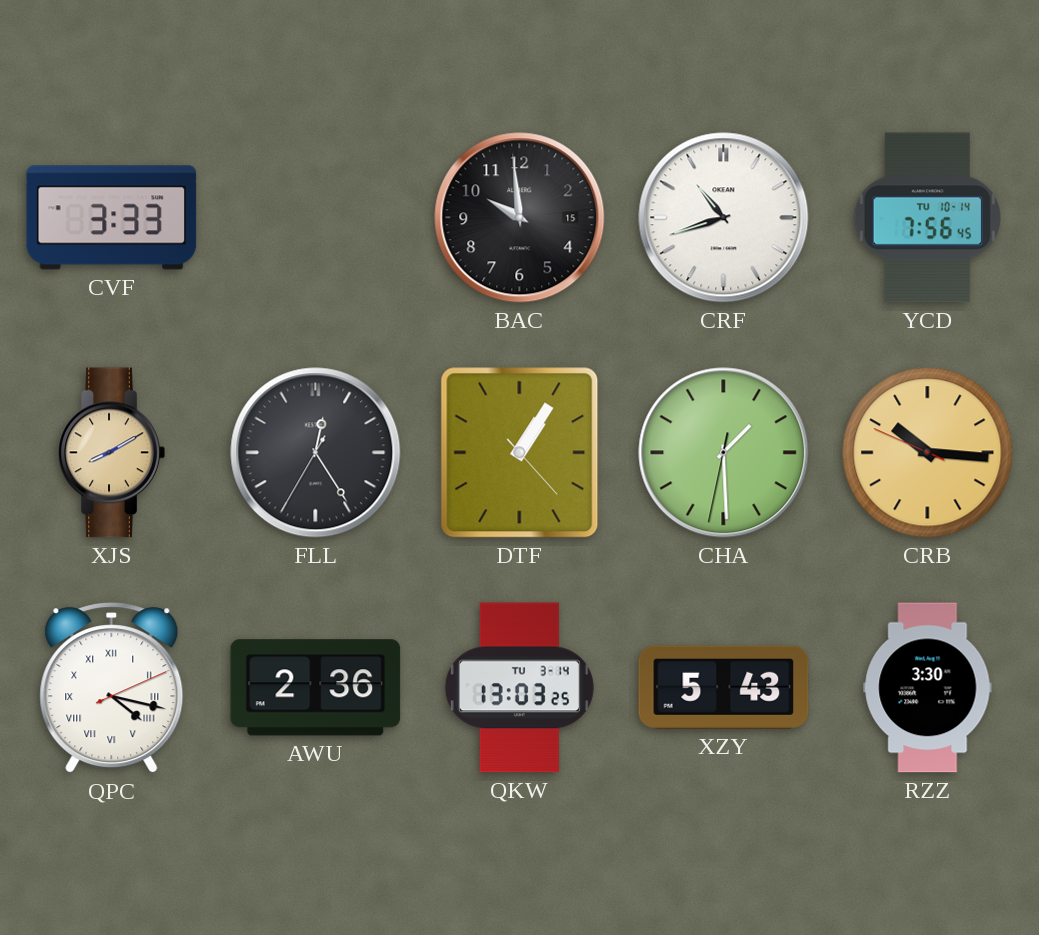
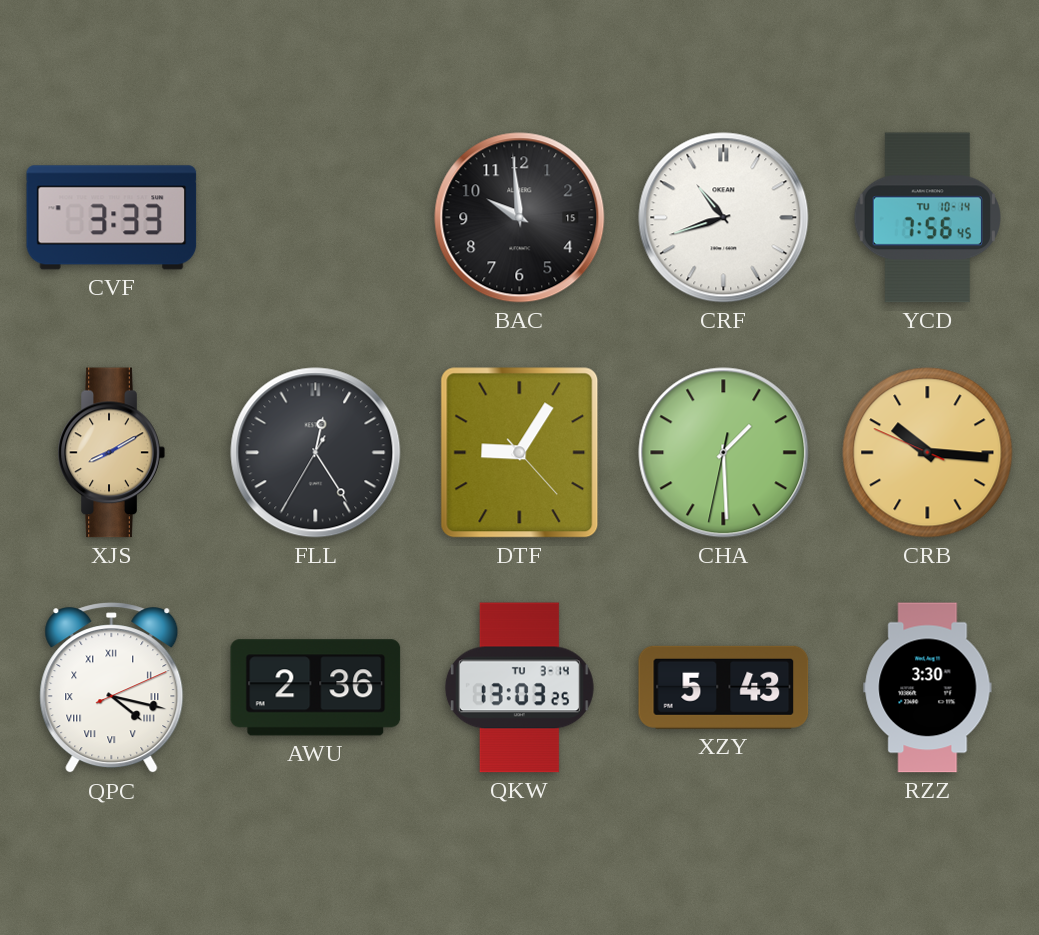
DTF: 1:05 -> 9:05 (520, 453)
